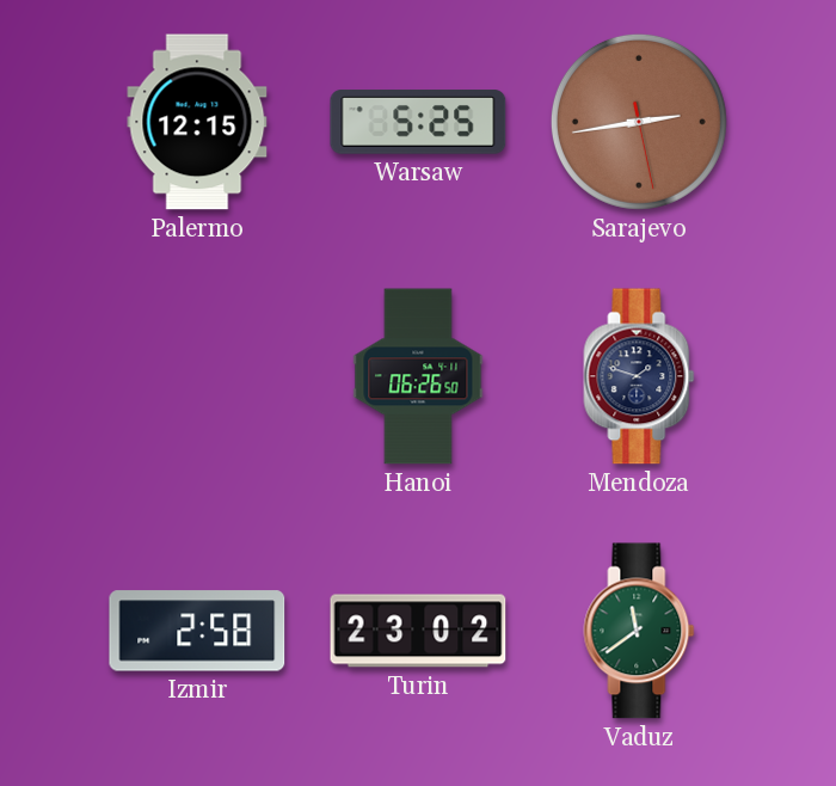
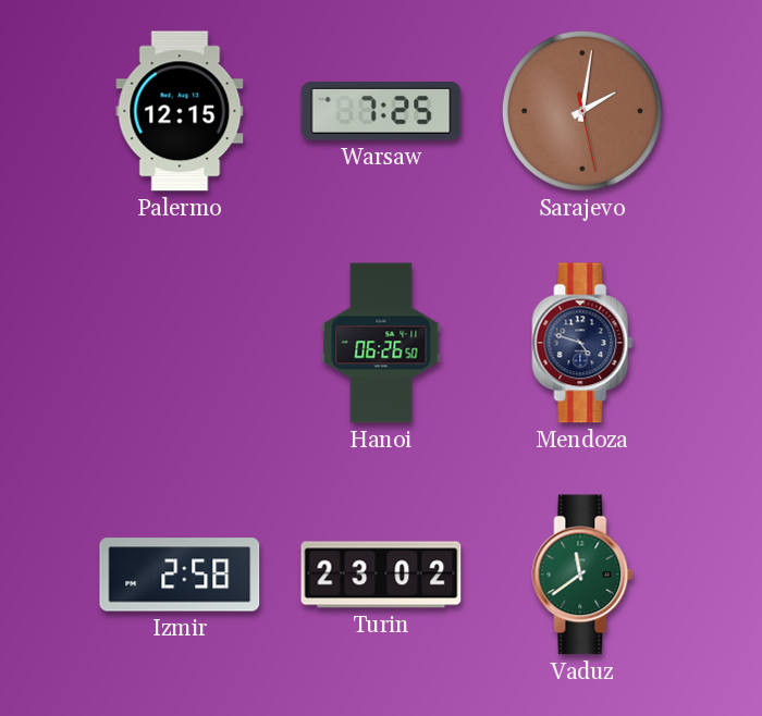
Warsaw: 5:25 -> 7:25 (381, 111)
Sarajevo: 2:43 -> 2:01 (582, 111)
Mendoza: 1:48 -> 4:48 (582, 343)
